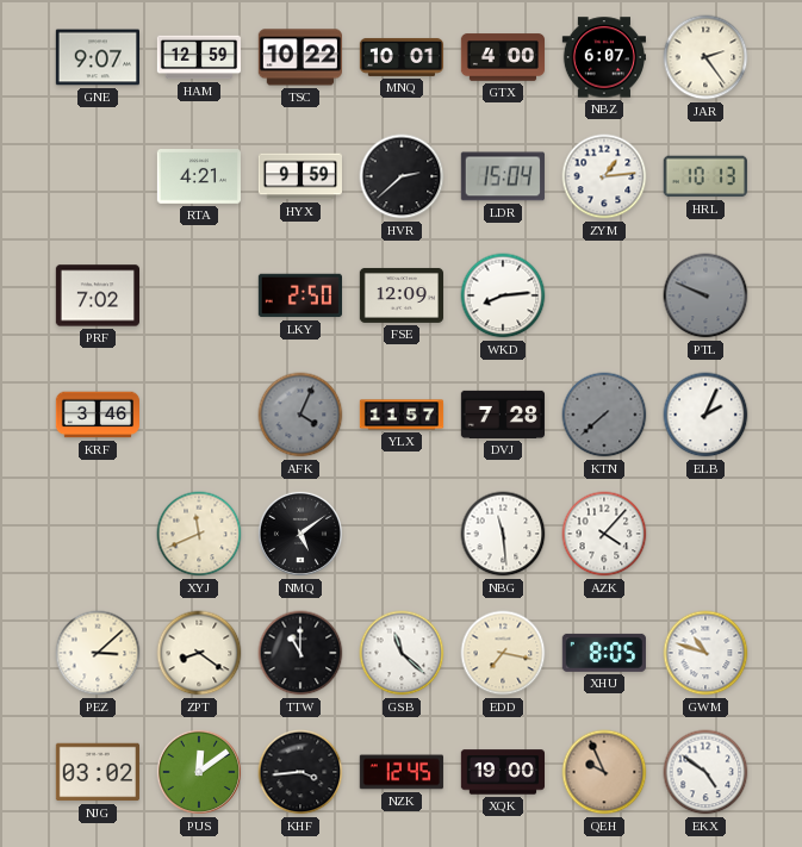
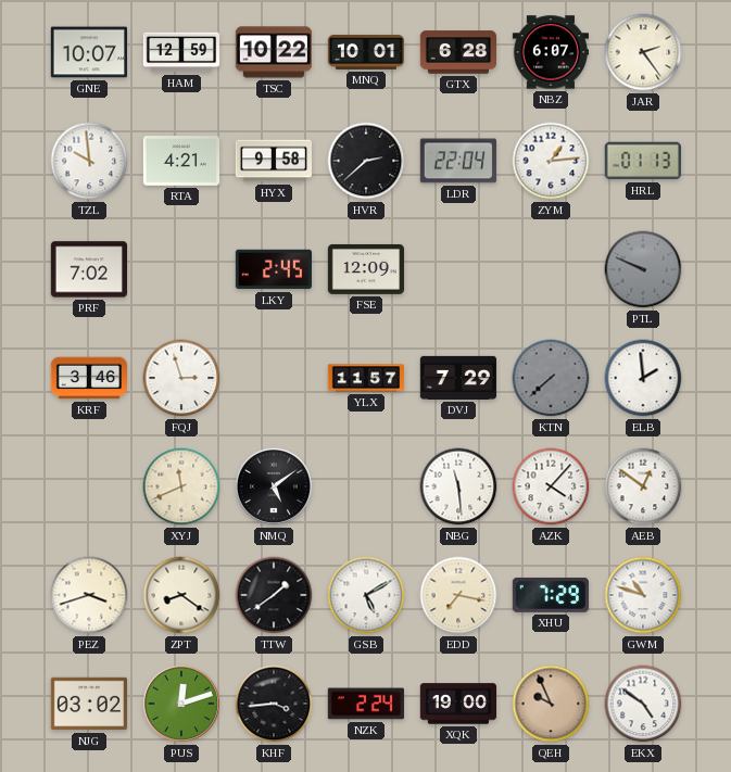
GNE: 9:07 -> 10:07 (88, 52)
GTX: 4:00 -> 6:28 (457, 52)
TZL: none -> 9:59 (89, 161)
HYX: 9:59 -> 9:58 (273, 161)
LDR: 15:04 -> 22:04 (458, 161)
HRL: 10:13 -> 01:13 (643, 161)
LKY: 2:50 -> 2:45 (273, 269)
WKD: 8:14 -> none (503, 295)
FQJ: none -> 2:57 (181, 378)
AFK: 4:04 -> none (300, 415)
DVJ: 7:28 -> 7:29 (457, 378)
ELB: 2:04 -> 1:59 (643, 378)
AEB: none -> 12:51 (643, 486)
PEZ: 3:08 -> 3:42 (89, 595)
TTW: 11:00 -> 1:39 (274, 595)
GSB: 11:22 -> 5:10 (366, 595)
XHU: 8:05 -> 7:29 (551, 595)
PUS: 12:09 -> 12:12 (181, 704)
NZK: 12:45 -> 2:24 (366, 704)
